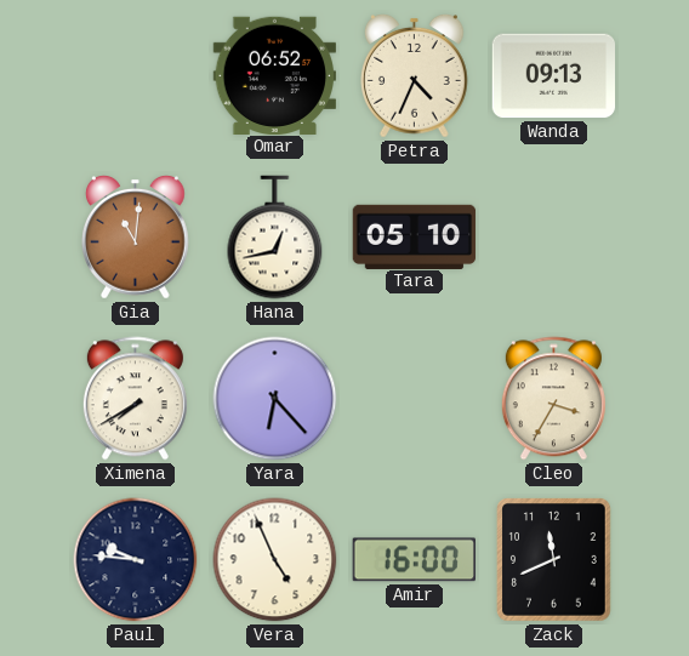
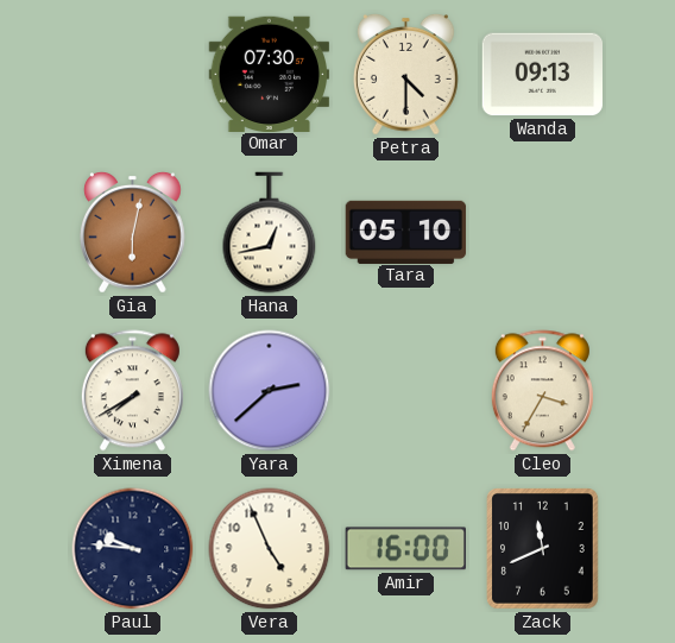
Omar: 06:52 -> 07:30 (270, 74)
Petra: 4:34 -> 4:30 (406, 75)
Gia: 11:01 -> 6:02 (133, 233)
Yara: 6:23 -> 2:38 (270, 391)
